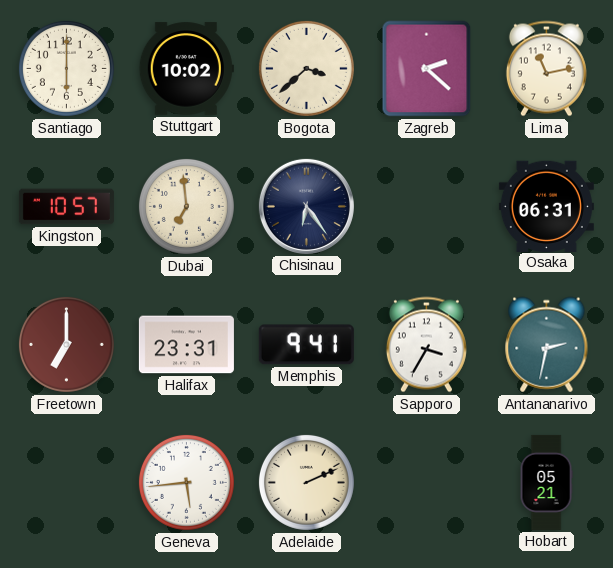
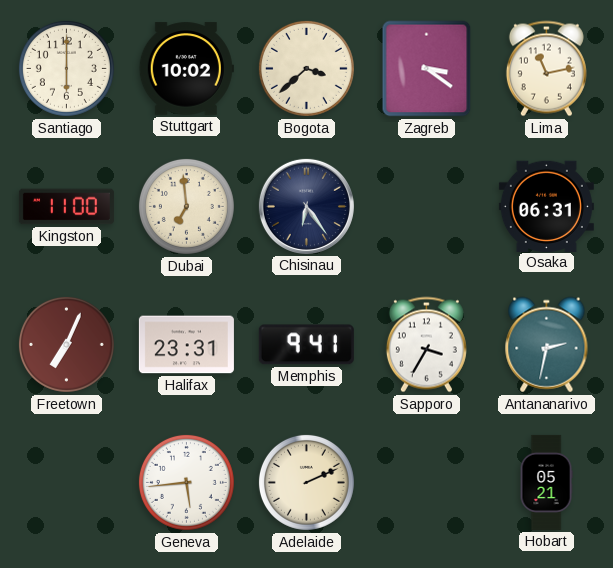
Zagreb: 2:22 -> 3:21 (427, 69)
Kingston: 10:57 -> 11:00 (66, 207)
Freetown: 7:00 -> 7:04 (66, 344)
